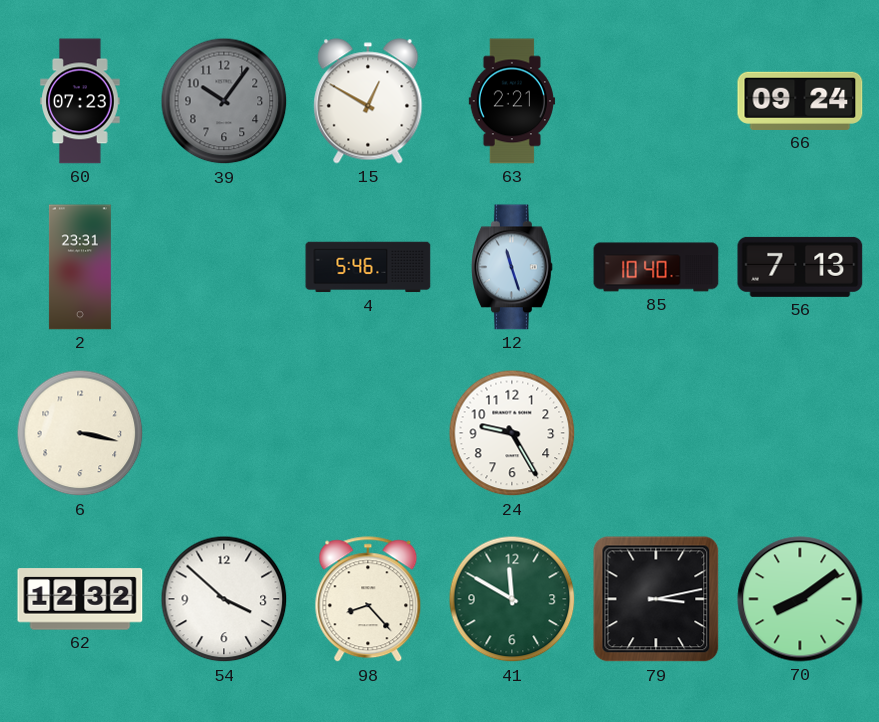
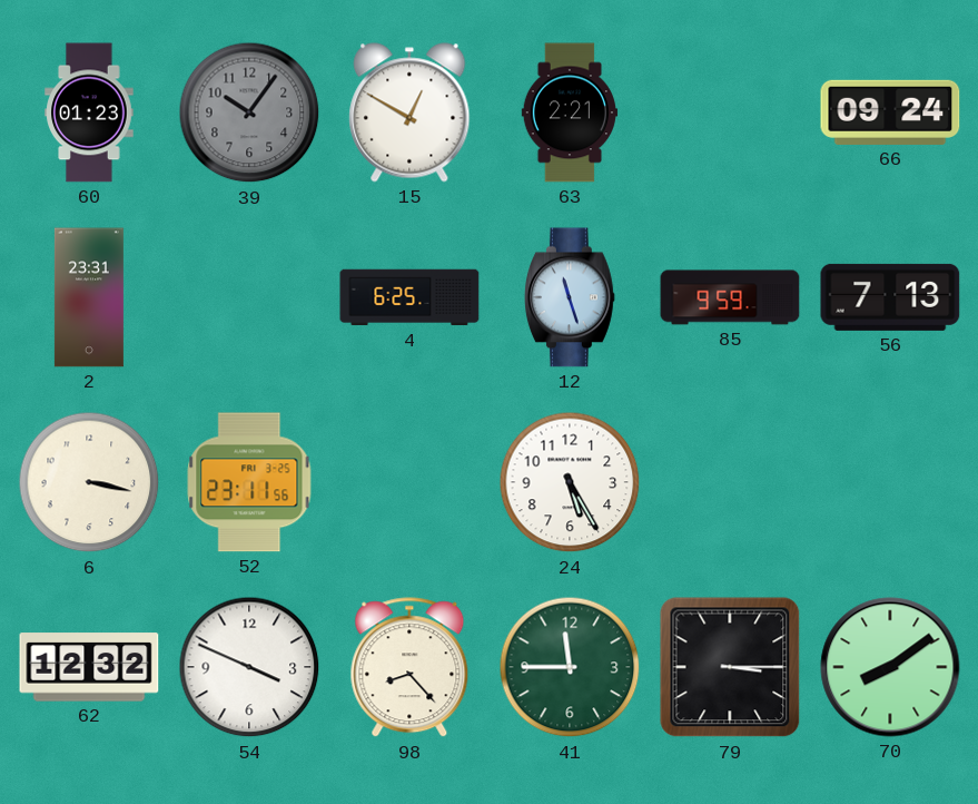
60: 07:23 -> 01:23 (89, 112)
4: 5:46 -> 6:25 (409, 297)
85: 10:40 -> 9:59 (730, 297)
52: none -> 23:11 (249, 482)
24: 9:25 -> 5:25 (570, 482)
54: 3:52 -> 3:49 (249, 667)
41: 11:50 -> 11:45 (570, 667)
79: 3:13 -> 3:15 (730, 667)
